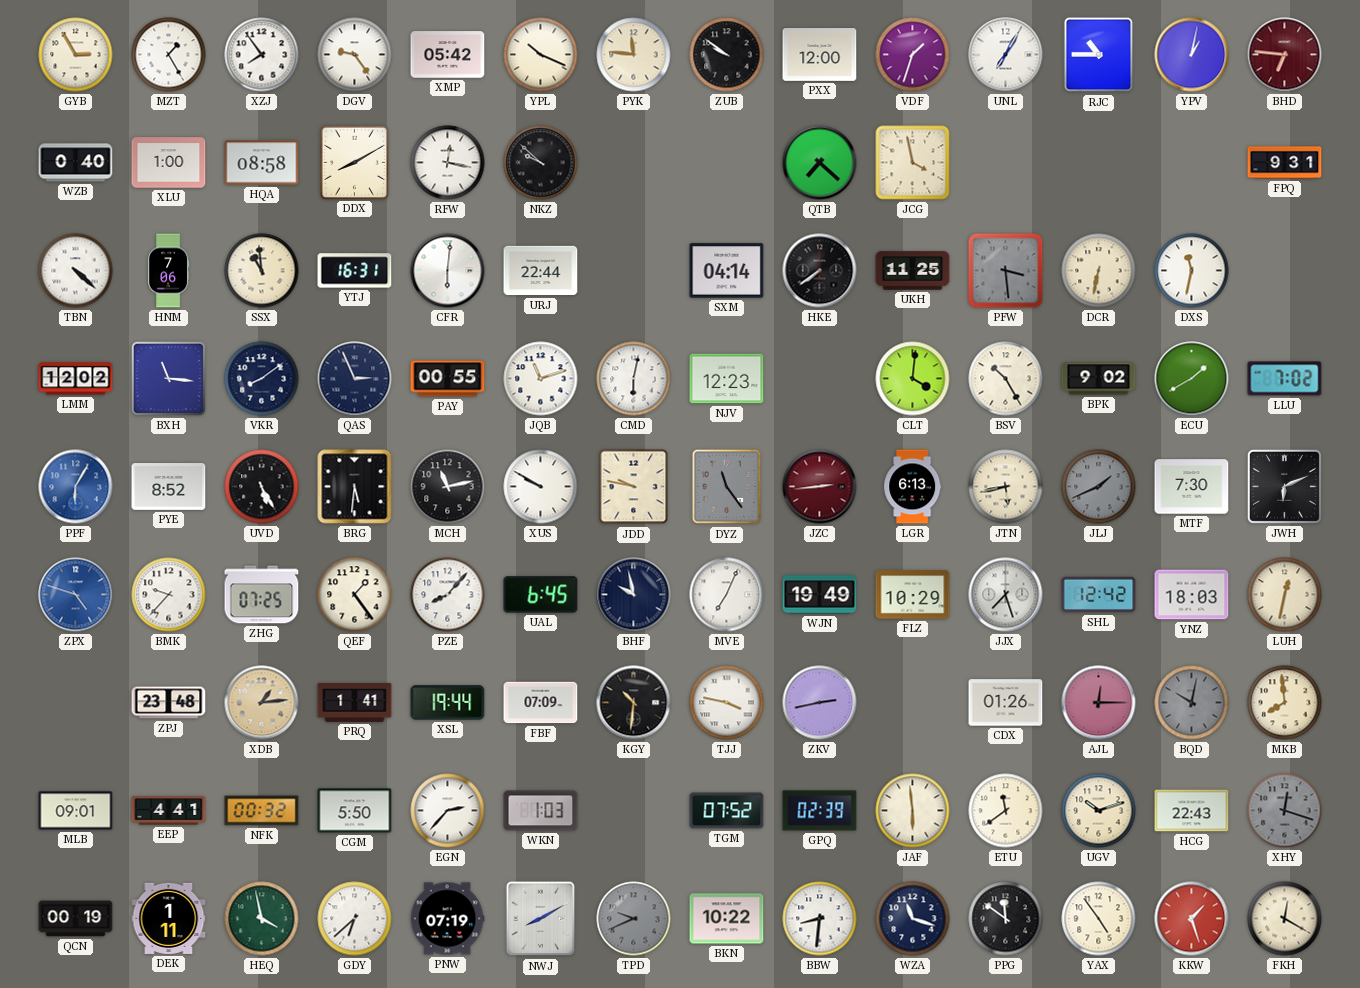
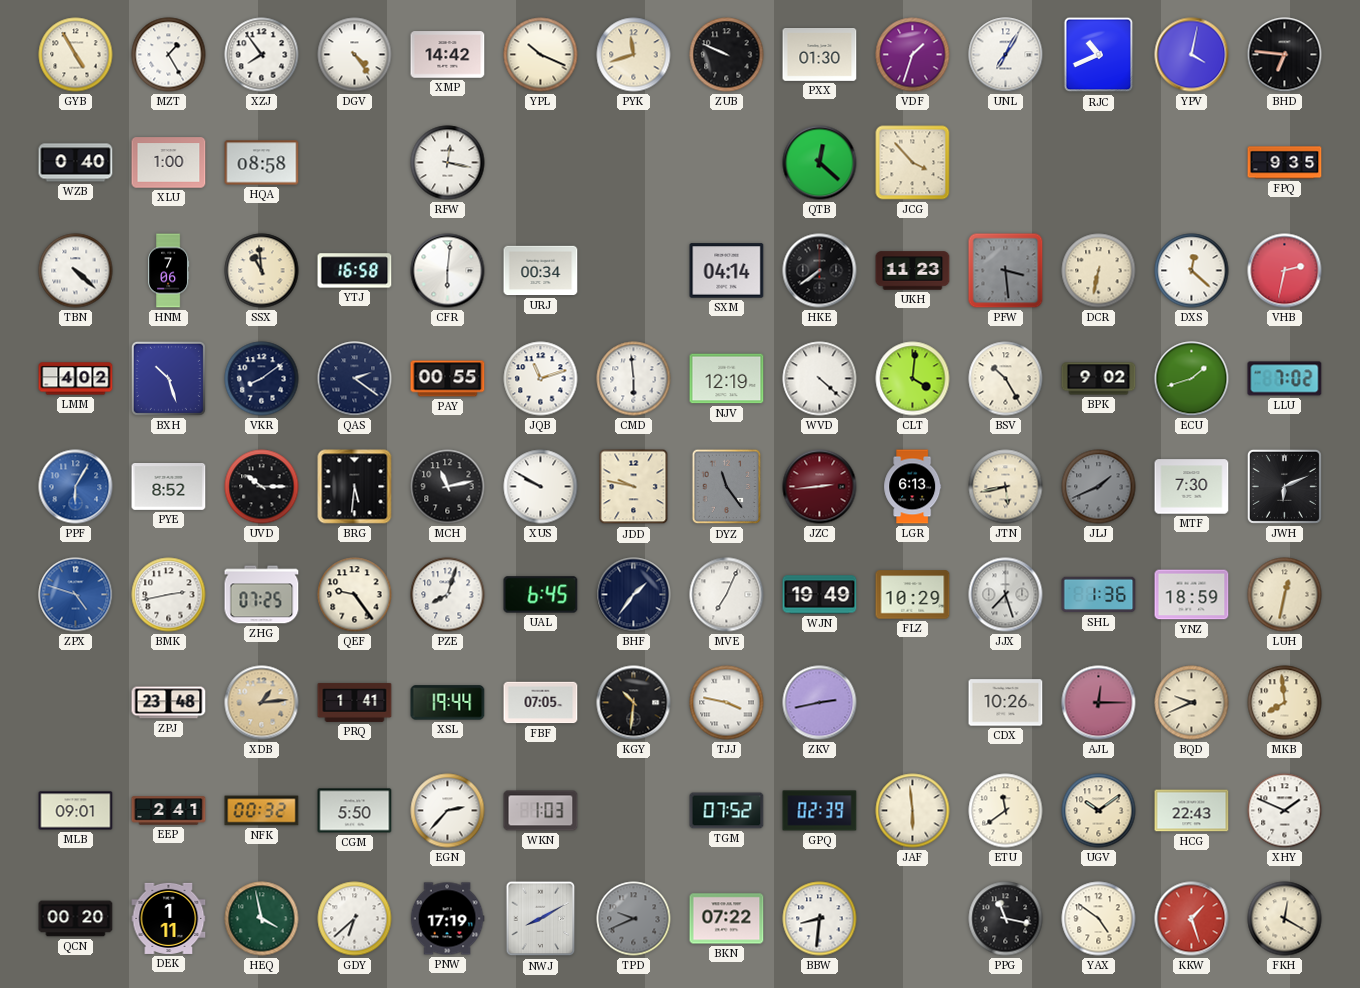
GYB: 2:55 -> 4:55 (76, 55)
DGV: 9:24 -> 4:24 (355, 55)
XMP: 05:42 -> 14:42 (448, 55)
PYK: 11:46 -> 11:42 (634, 55)
ZUB: 9:51 -> 9:49 (727, 55)
PXX: 12:00 -> 01:30 (820, 55)
RJC: 10:45 -> 10:41 (1099, 55)
YPV: 1:02 -> 4:02 (1192, 55)
BHD dial: burgundy -> black (1285, 55)
DDX: 8:10 -> none (354, 162)
NKZ: 9:52 -> none (541, 163)
QTB: 7:22 -> 12:22 (820, 163)
JCG: 3:58 -> 3:53 (913, 163)
FPQ: 9:31 -> 9:35 (1285, 163)
YTJ: 16:31 -> 16:58 (355, 271)
URJ: 22:44 -> 00:34 (541, 271)
UKH: 11:25 -> 11:23 (913, 271)
DXS: 11:32 -> 12:22 (1192, 271)
VHB: none -> 2:32 (1285, 271)
LMM: 12:02 -> 4:02 (76, 379)
BXH: 11:16 -> 10:27 (168, 378)
QAS: 2:56 -> 2:21 (355, 379)
CMD: 6:02 -> 5:59 (634, 379)
NJV: 12:23 -> 12:19 (727, 379)
WVD: none -> 4:22 (820, 379)
ECU: 1:40 -> 1:42 (1192, 379)
UVD: 5:25 -> 10:15 (262, 487)
BMK: 9:37 -> 2:43 (169, 595)
QEF: 1:24 -> 9:24 (355, 595)
PZE: 8:07 -> 8:03 (448, 595)
BHF: 9:58 -> 1:36 (634, 595)
SHL: 12:42 -> 1:36 (1099, 595)
YNZ: 18:03 -> 18:59 (1192, 595)
FBF: 07:09 -> 07:05 (541, 703)
CDX: 01:26 -> 10:26 (1006, 703)
BQD: 10:02 -> 9:41 (1192, 703)
BQD dial: grey -> cream (1192, 703)
EEP: 4:41 -> 2:41 (169, 811)
UGV: 10:12 -> 10:09 (1099, 811)
XHY: 12:18 -> 1:49 (1285, 811)
XHY dial: grey -> white (1285, 811)
QCN: 00:19 -> 00:20 (76, 919)
PNW: 07:19 -> 17:19 (447, 919)
BKN: 10:22 -> 07:22 (727, 919)
WZA: 11:18 -> none (913, 919)
PPG: 11:51 -> 11:17 (1006, 919)
YAX: 4:54 -> 4:51 (1099, 919)
